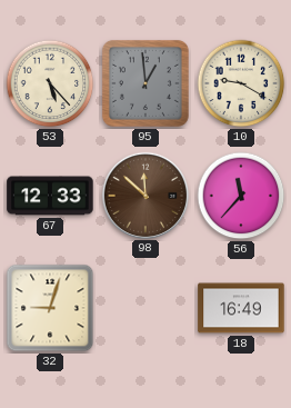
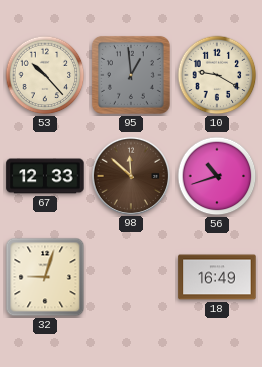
53: 5:23 -> 10:23 (45, 75)
56: 11:37 -> 10:42 (217, 176)
